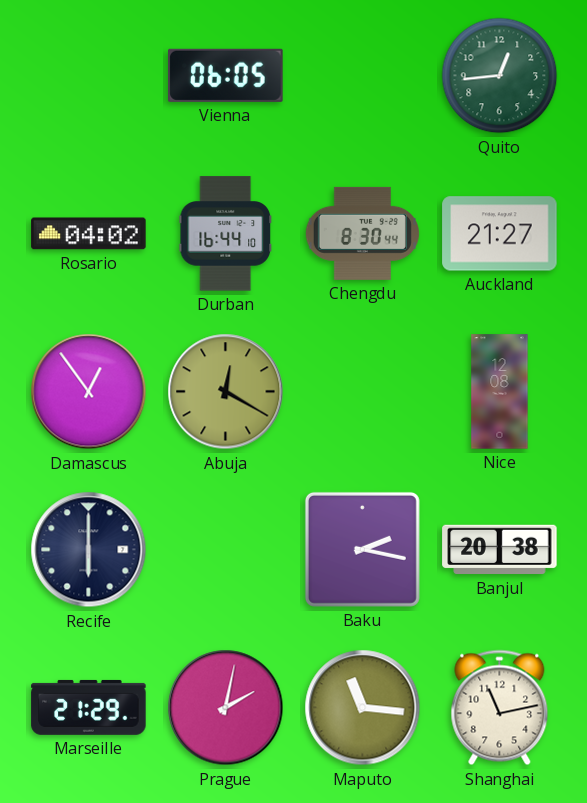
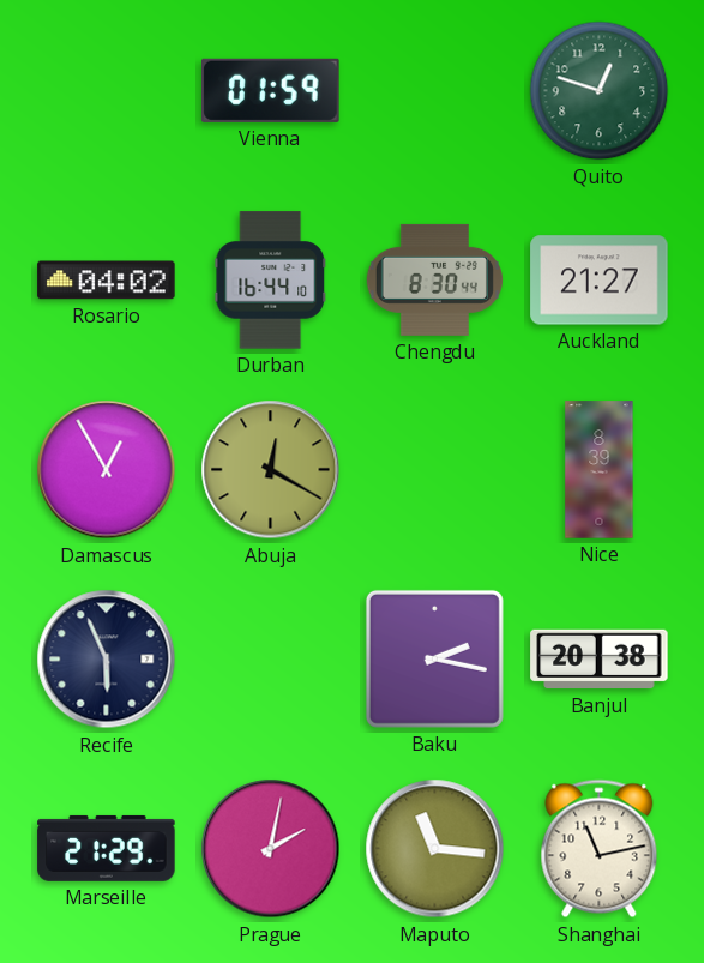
Vienna: 06:05 -> 01:59 (271, 90)
Quito: 12:44 -> 12:48 (600, 91)
Damascus: 12:54 -> 12:55 (107, 470)
Nice: 12:08 -> 8:39 (600, 470)
Recife: 6:00 -> 5:56 (107, 660)
